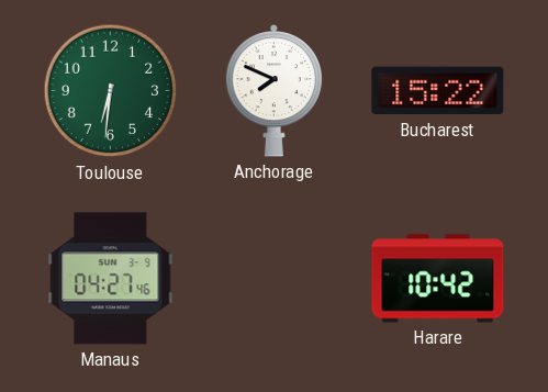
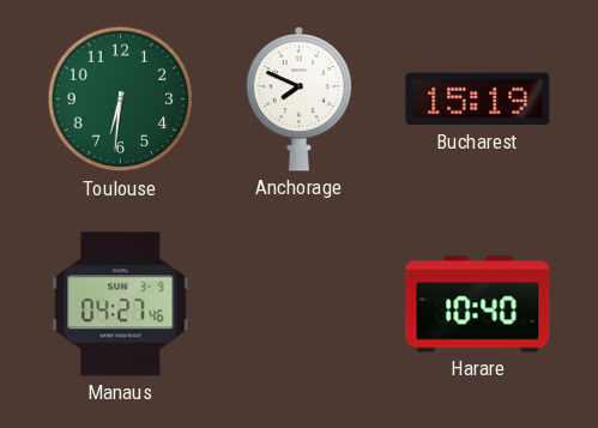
Bucharest: 15:22 -> 15:19 (478, 100)
Harare: 10:42 -> 10:40 (478, 305)
